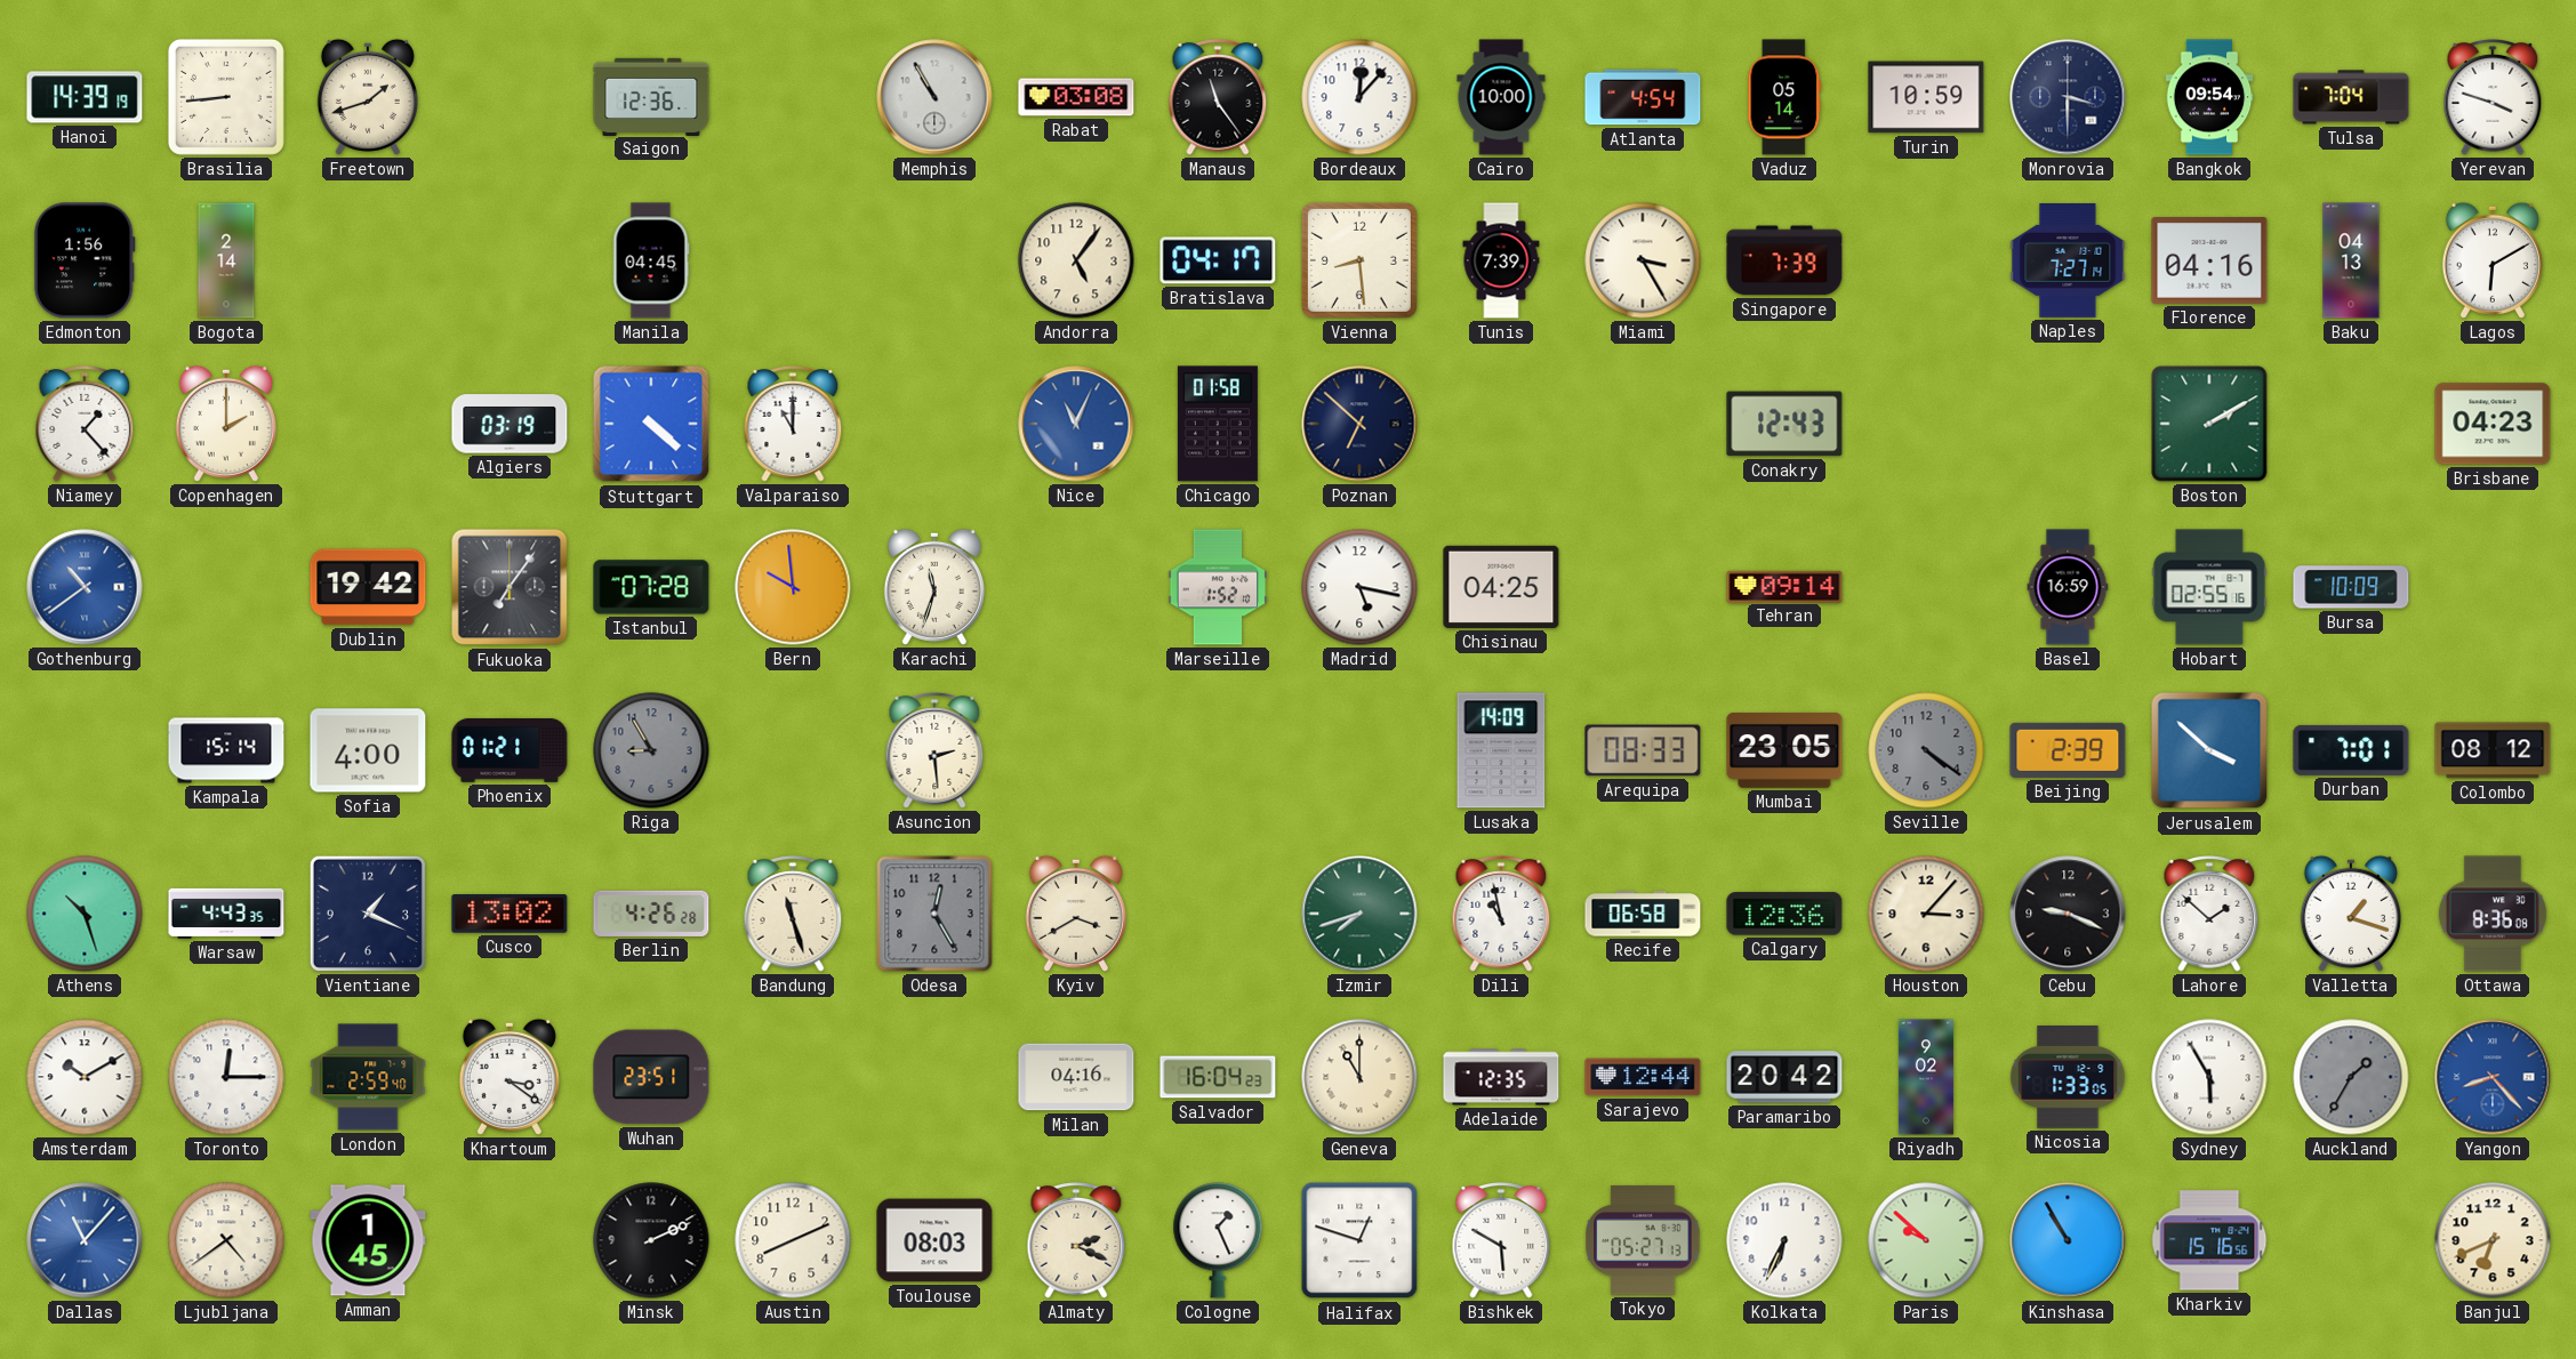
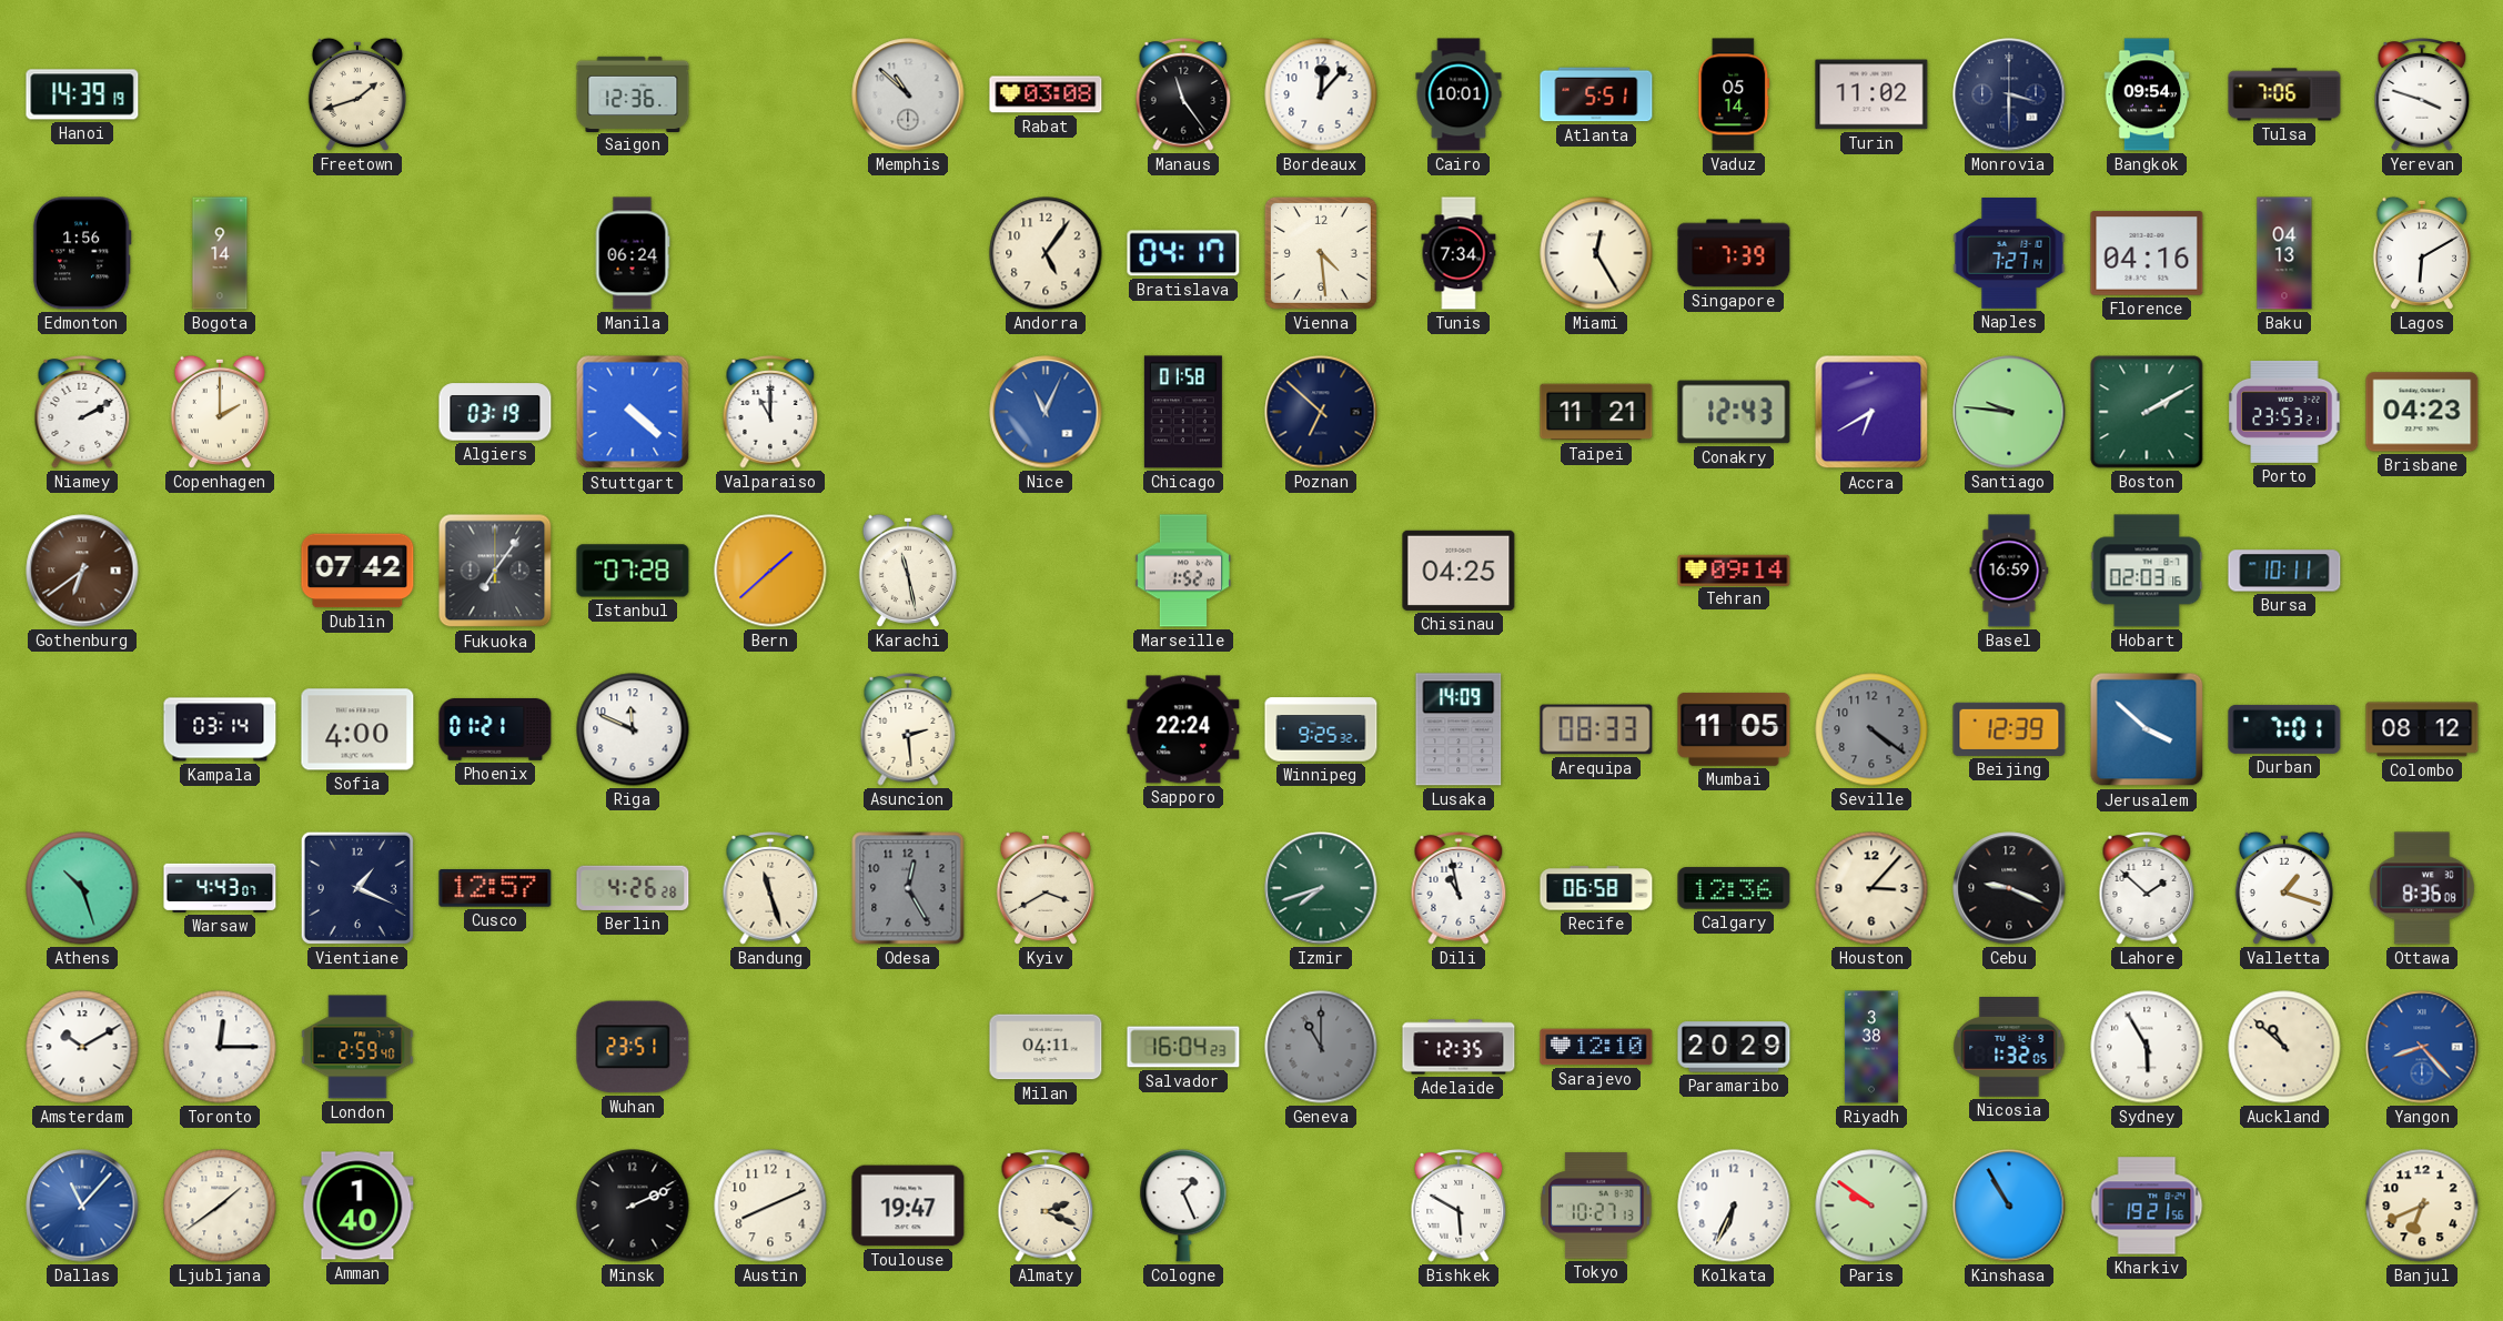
Brasilia: 8:44 -> none (226, 97)
Memphis: 10:55 -> 10:52 (908, 94)
Cairo: 10:00 -> 10:01 (1459, 94)
Atlanta: 4:54 -> 5:51 (1596, 94)
Turin: 10:59 -> 11:02 (1871, 94)
Tulsa: 7:04 -> 7:06 (2284, 94)
Bogota: 2:14 -> 9:14 (220, 253)
Manila: 04:45 -> 06:24 (633, 253)
Vienna: 8:29 -> 4:29 (1321, 253)
Tunis: 7:39 -> 7:34 (1459, 253)
Miami: 3:25 -> 12:25 (1596, 253)
Niamey: 1:23 -> 2:10 (82, 412)
Taipei: none -> 11:21 (1596, 412)
Accra: none -> 6:40 (1871, 412)
Santiago: none -> 9:46 (2009, 412)
Porto: none -> 23:53 (2284, 412)
Gothenburg: 10:39 -> 6:39 (82, 571)
Gothenburg dial: blue -> brown (82, 571)
Dublin: 19:42 -> 07:42 (357, 571)
Bern: 9:59 -> 1:38 (770, 571)
Karachi: 11:33 -> 11:28 (908, 571)
Madrid: 5:17 -> none (1359, 587)
Hobart: 02:55 -> 02:03 (2147, 571)
Bursa: 10:09 -> 10:11 (2284, 571)
Kampala: 15:14 -> 03:14 (220, 729)
Riga: 8:55 -> 11:49 (633, 729)
Riga dial: grey -> white (633, 729)
Sapporo: none -> 22:24 (1183, 729)
Winnipeg: none -> 9:25 (1321, 729)
Mumbai: 23:05 -> 11:05 (1734, 729)
Beijing: 2:39 -> 12:39 (2009, 729)
Warsaw: 4:43:35 -> 4:43:07 (220, 888)
Cusco: 13:02 -> 12:57 (495, 888)
Khartoum: 3:21 -> none (509, 1077)
Milan: 04:16 -> 04:11 (1046, 1047)
Geneva dial: cream -> grey (1321, 1047)
Sarajevo: 12:44 -> 12:10 (1596, 1047)
Paramaribo: 20:42 -> 20:29 (1734, 1047)
Riyadh: 9:02 -> 3:38 (1871, 1047)
Nicosia: 1:33 -> 1:32 (2009, 1047)
Auckland: 1:35 -> 10:52 (2284, 1047)
Auckland dial: grey -> cream (2284, 1047)
Ljubljana: 4:39 -> 1:39 (220, 1206)
Amman: 1:45 -> 1:40 (357, 1206)
Toulouse: 08:03 -> 19:47 (908, 1206)
Halifax: 12:48 -> none (1359, 1240)
Tokyo: 05:27 -> 10:27 (1596, 1206)
Paris: 9:52 -> 9:51 (1871, 1206)
Kharkiv: 15:16 -> 19:21 (2147, 1206)
